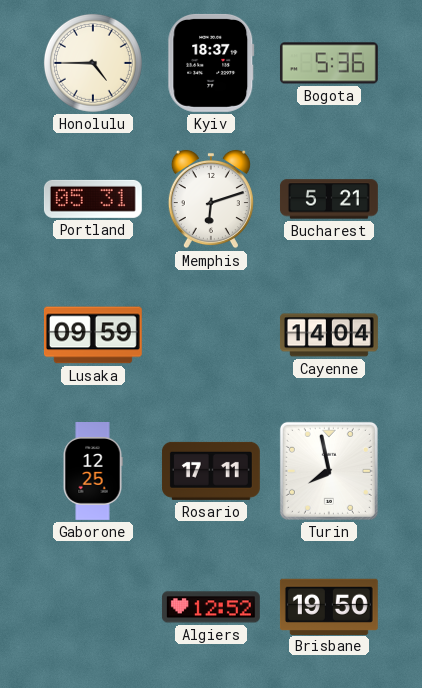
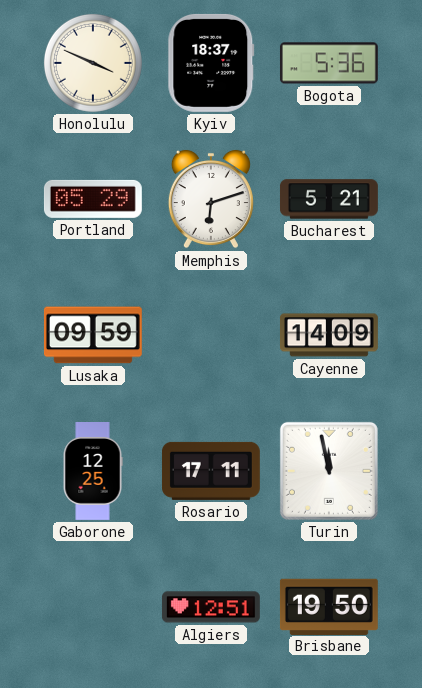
Honolulu: 4:45 -> 3:49 (93, 63)
Portland: 05:31 -> 05:29 (93, 199)
Cayenne: 14:04 -> 14:09 (329, 335)
Turin: 7:58 -> 11:58 (329, 471)
Algiers: 12:52 -> 12:51 (211, 607)
